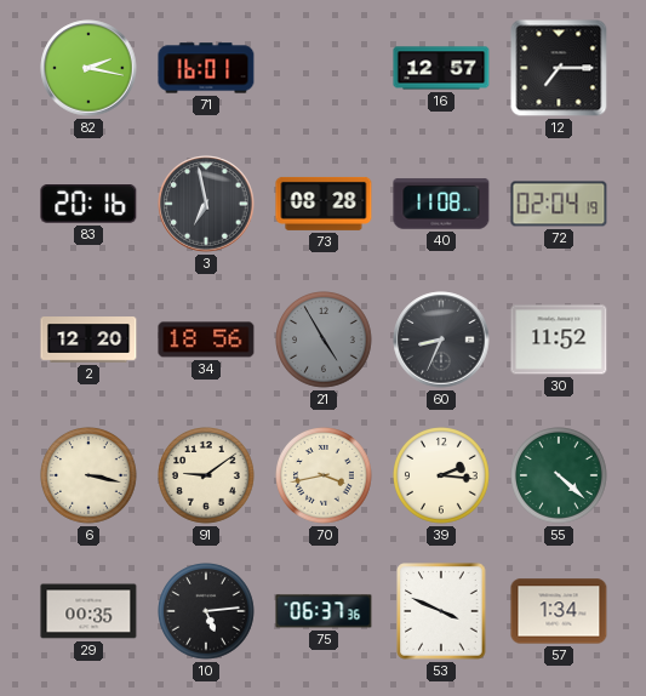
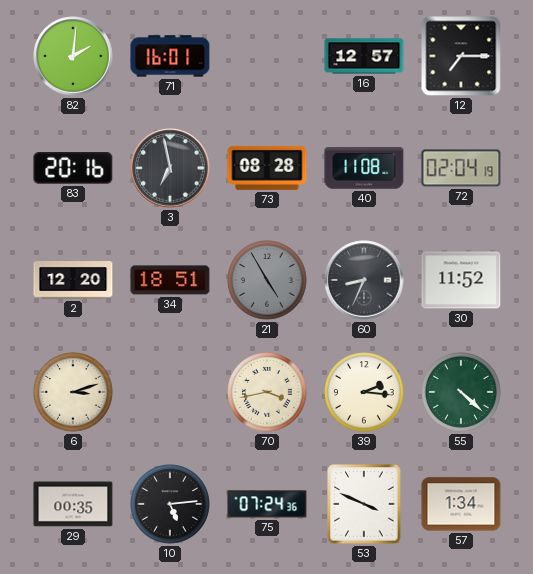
82: 2:17 -> 2:01 (73, 56)
34: 18:56 -> 18:51 (170, 280)
6: 3:17 -> 3:12 (74, 393)
91: 9:09 -> none (207, 477)
75: 06:37 -> 07:24 (267, 504)
